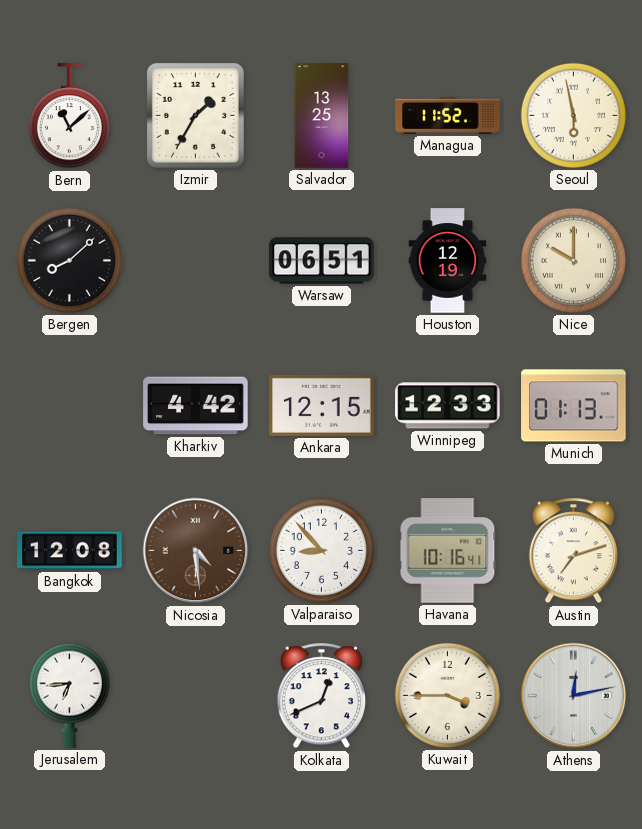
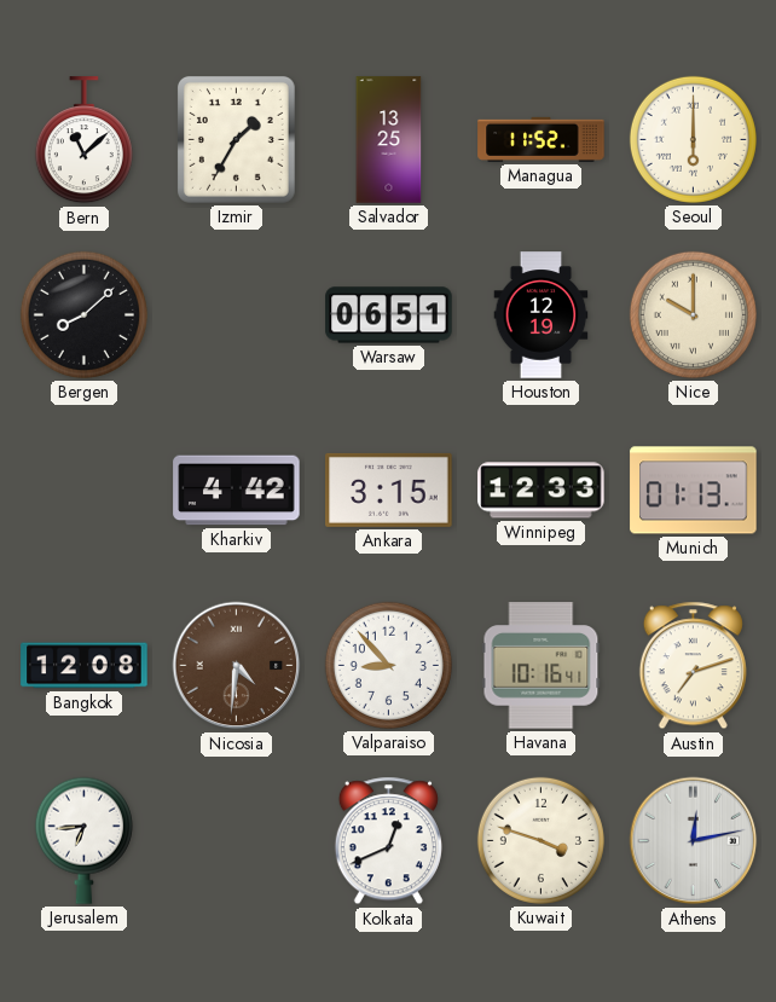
Seoul: 5:58 -> 6:00 (693, 139)
Ankara: 12:15 -> 3:15 (389, 490)
Nicosia: 4:29 -> 4:31 (237, 666)
Kuwait: 3:45 -> 3:48 (540, 840)
